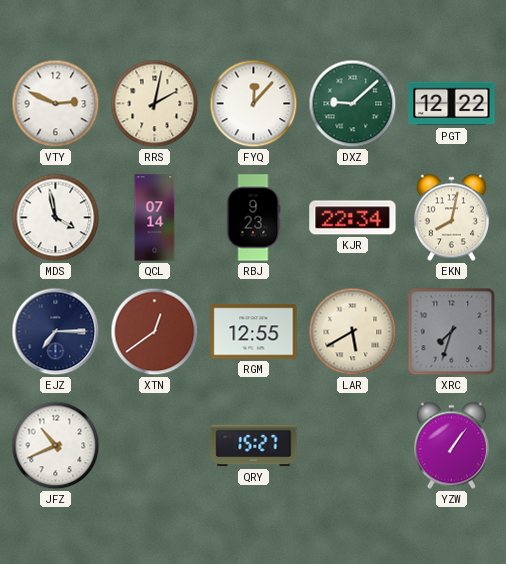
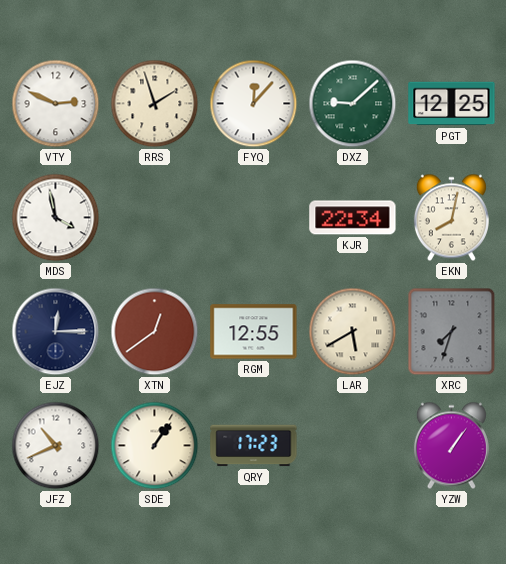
RRS: 2:02 -> 1:57 (155, 104)
PGT: 12:22 -> 12:25 (452, 104)
QCL: 07:14 -> none (155, 218)
RBJ: 9:23 -> none (253, 218)
EJZ: 7:15 -> 12:15 (56, 332)
SDE: none -> 1:06 (155, 446)
QRY: 15:27 -> 17:23 (254, 446)
